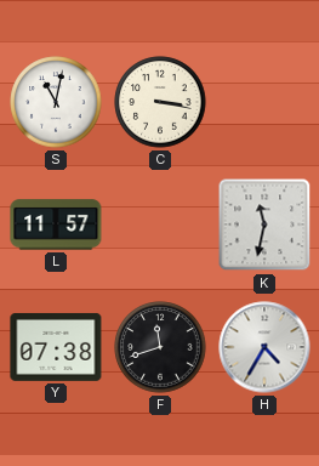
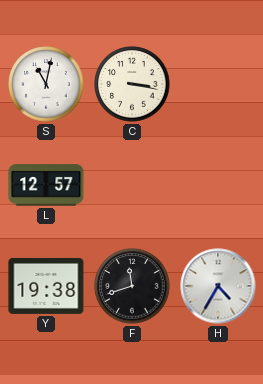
L: 11:57 -> 12:57 (46, 185)
K: 11:32 -> none (264, 225)
Y: 07:38 -> 19:38 (46, 286)
